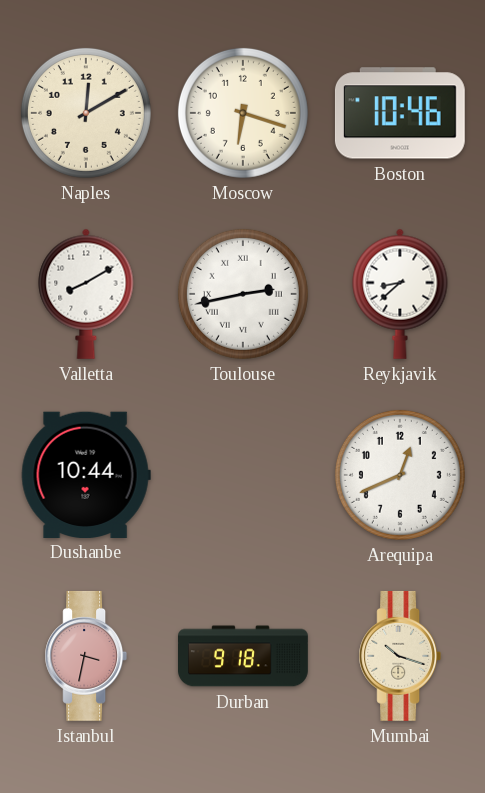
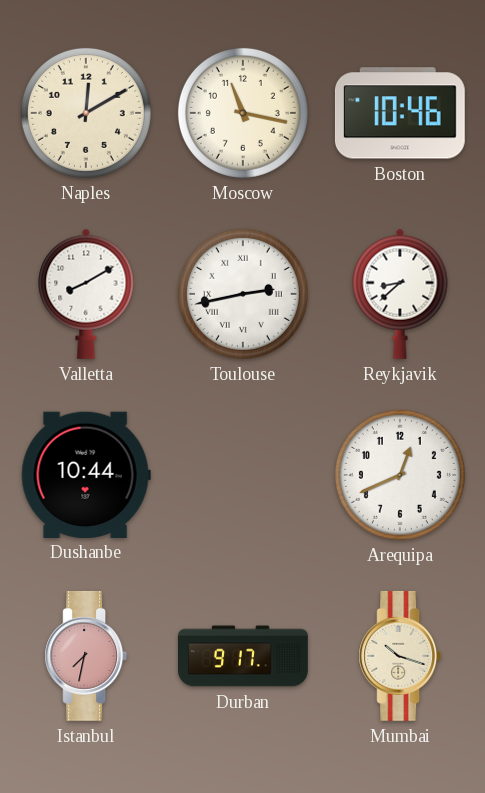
Moscow: 6:18 -> 11:17 (243, 113)
Istanbul: 3:32 -> 7:32 (86, 656)
Durban: 9:18 -> 9:17 (244, 656)
